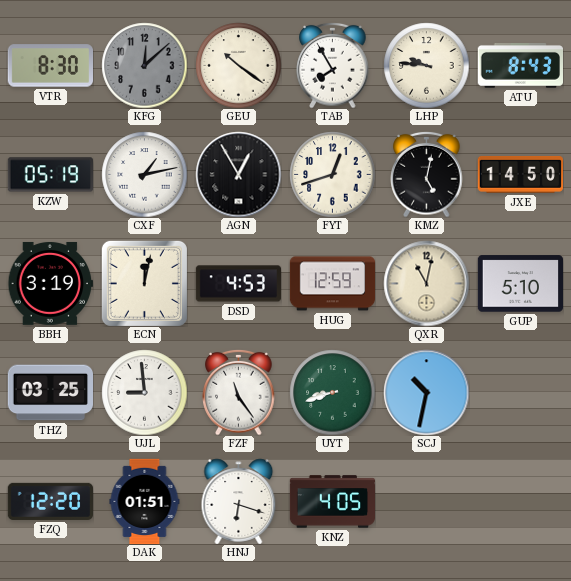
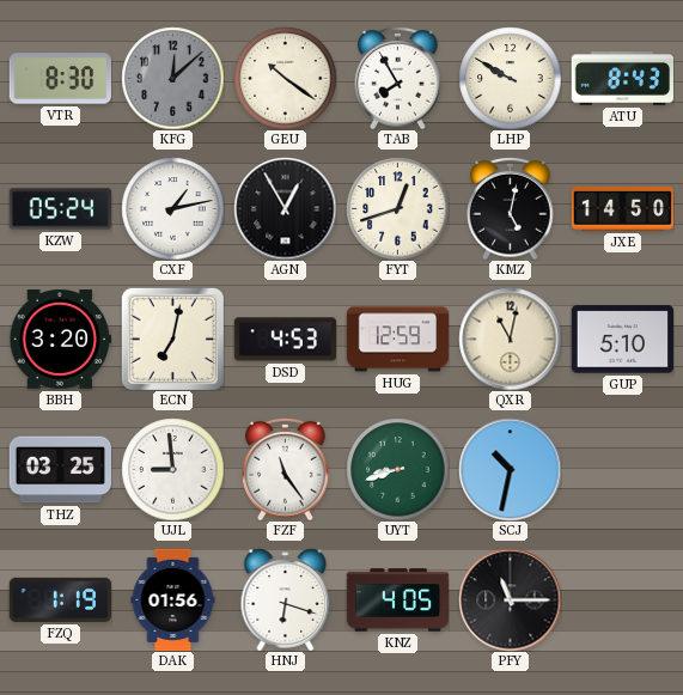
LHP: 9:46 -> 9:50 (510, 78)
KZW: 05:19 -> 05:24 (60, 209)
BBH: 3:19 -> 3:20 (60, 339)
ECN: 12:02 -> 7:02 (172, 339)
FZQ: 12:20 -> 1:19 (60, 599)
DAK: 01:51 -> 01:56 (173, 599)
PFY: none -> 11:15 (510, 599)
